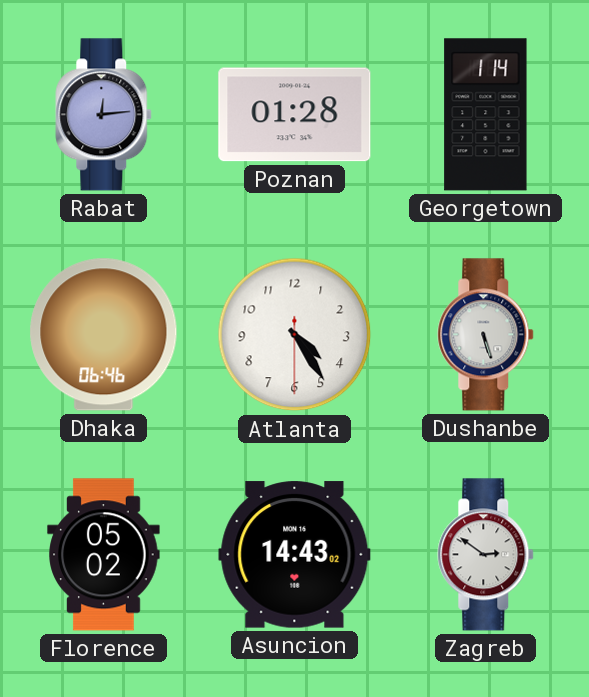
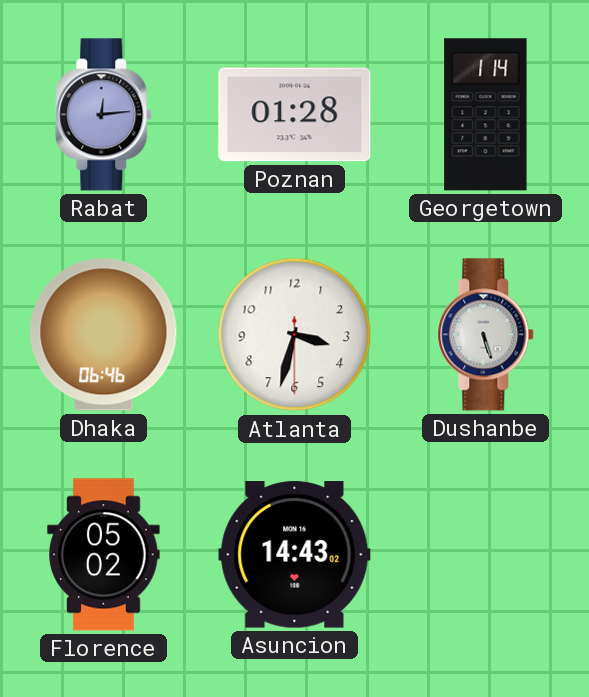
Atlanta: 4:24 -> 3:32 (295, 335)
Zagreb: 2:51 -> none (486, 555)
